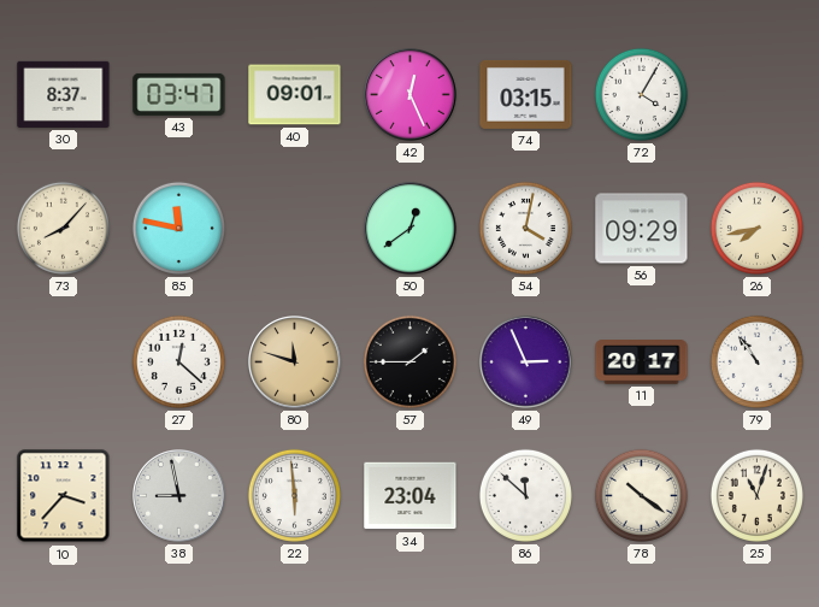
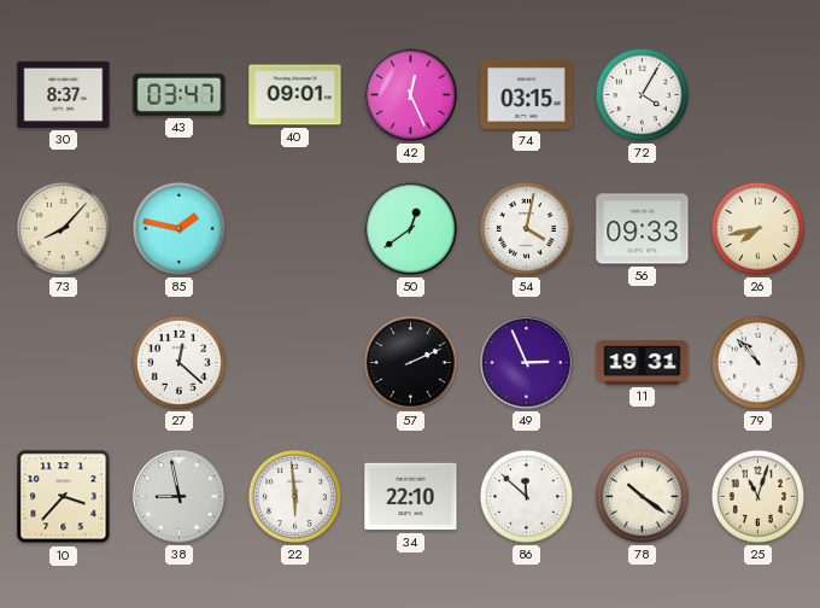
85: 11:47 -> 1:47 (178, 228)
56: 09:29 -> 09:33 (643, 229)
80: 11:48 -> none (295, 363)
57: 1:45 -> 2:11 (410, 362)
11: 20:17 -> 19:31 (643, 363)
79: 10:54 -> 10:53 (757, 362)
34: 23:04 -> 22:10 (411, 497)
